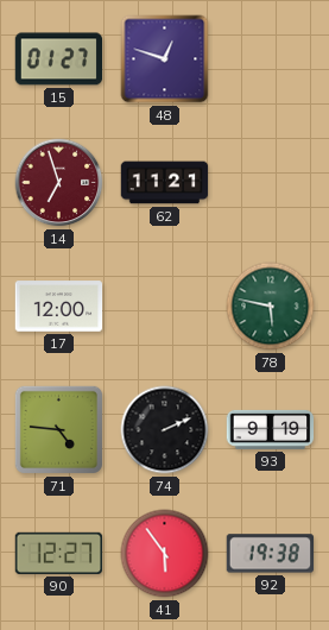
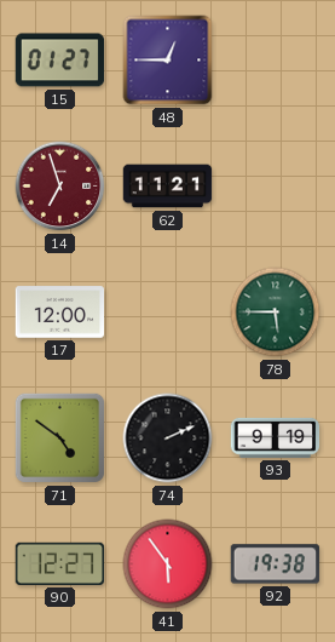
48: 12:48 -> 12:45 (168, 61)
78: 5:47 -> 5:45 (276, 313)
71: 4:46 -> 4:51 (59, 437)
